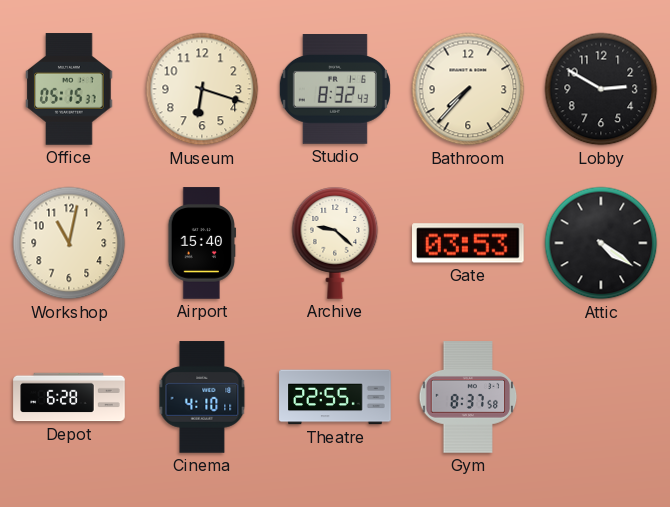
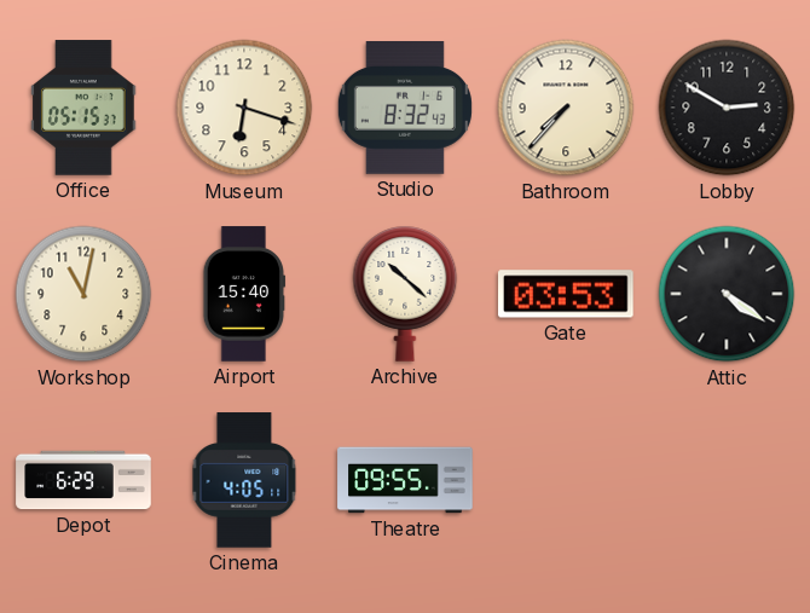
Archive: 9:22 -> 10:22 (405, 294)
Depot: 6:28 -> 6:29 (83, 480)
Cinema: 4:10 -> 4:05 (244, 480)
Theatre: 22:55 -> 09:55 (405, 480)
Gym: 8:37 -> none (468, 397)
